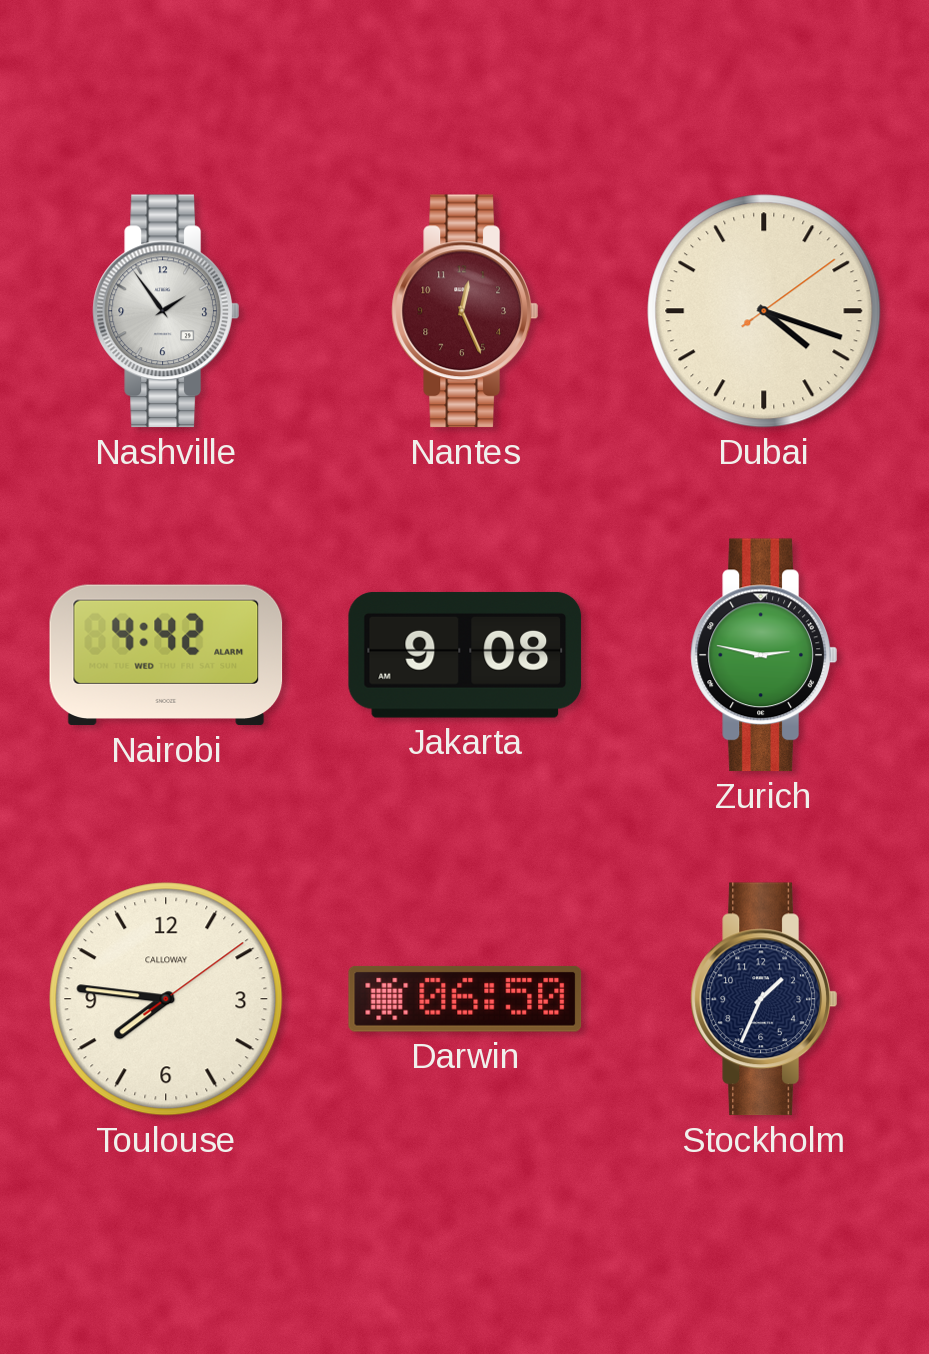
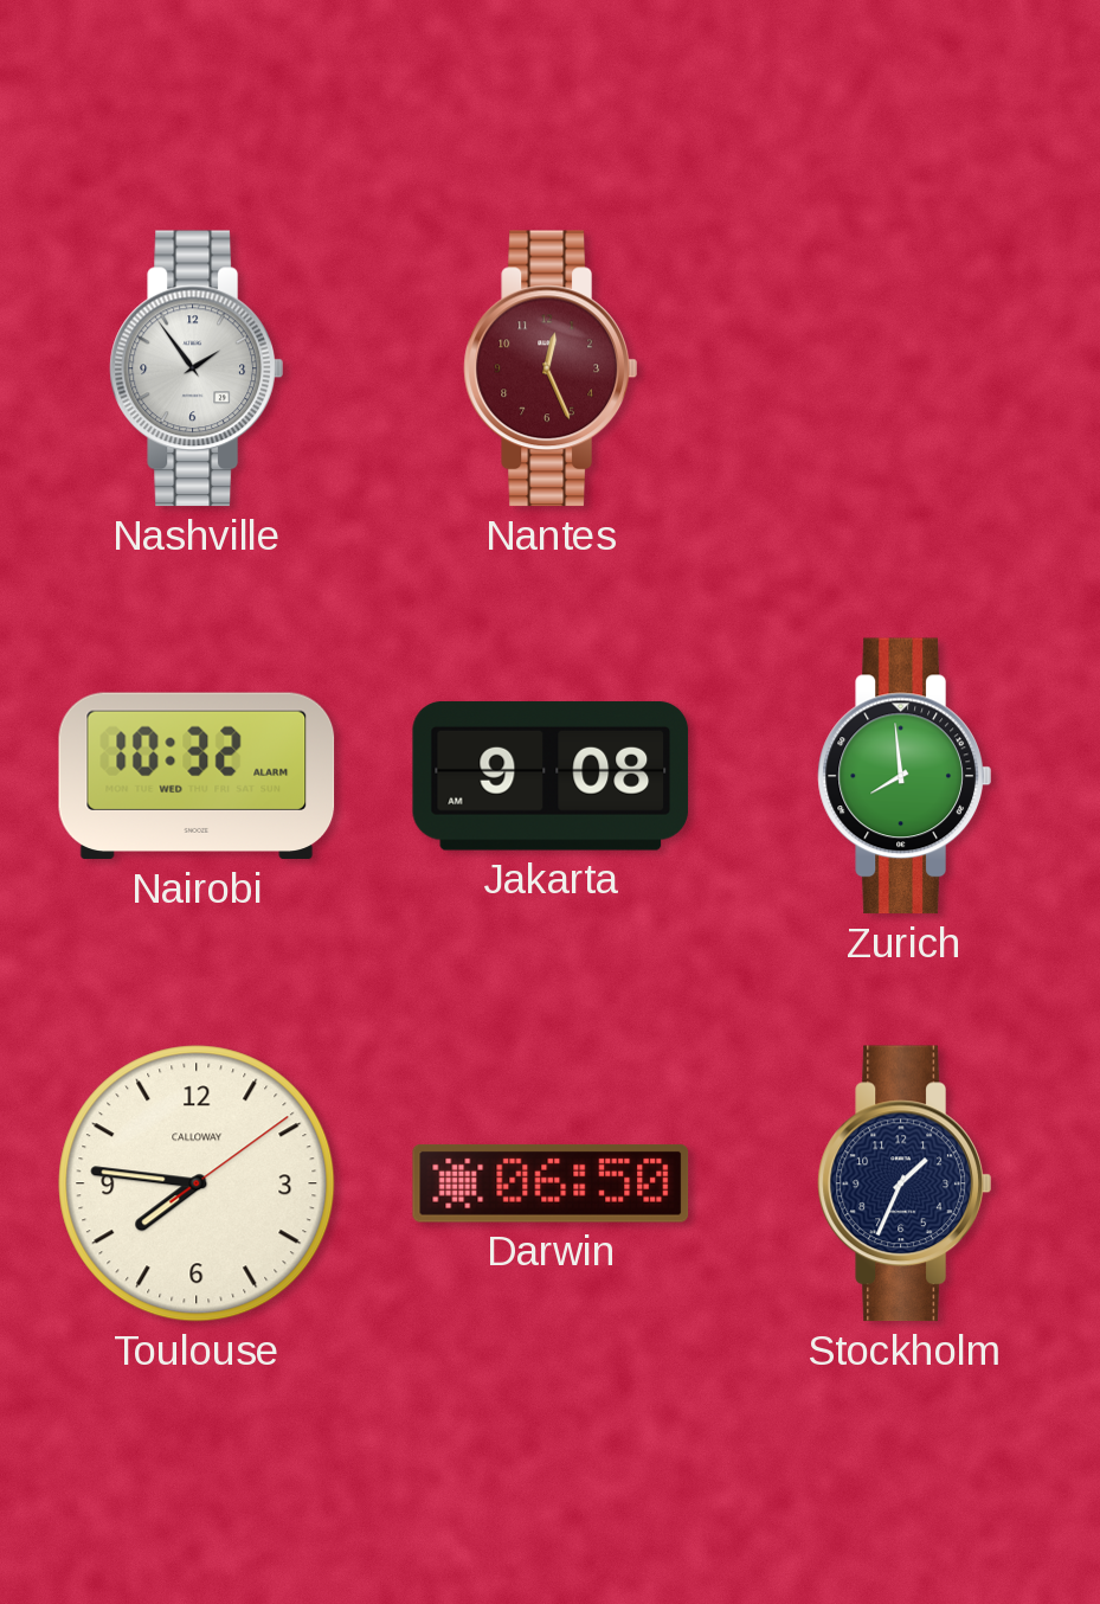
Dubai: 4:18 -> none (764, 311)
Nairobi: 4:42 -> 10:32 (197, 776)
Zurich: 2:47 -> 7:59 (905, 776)
